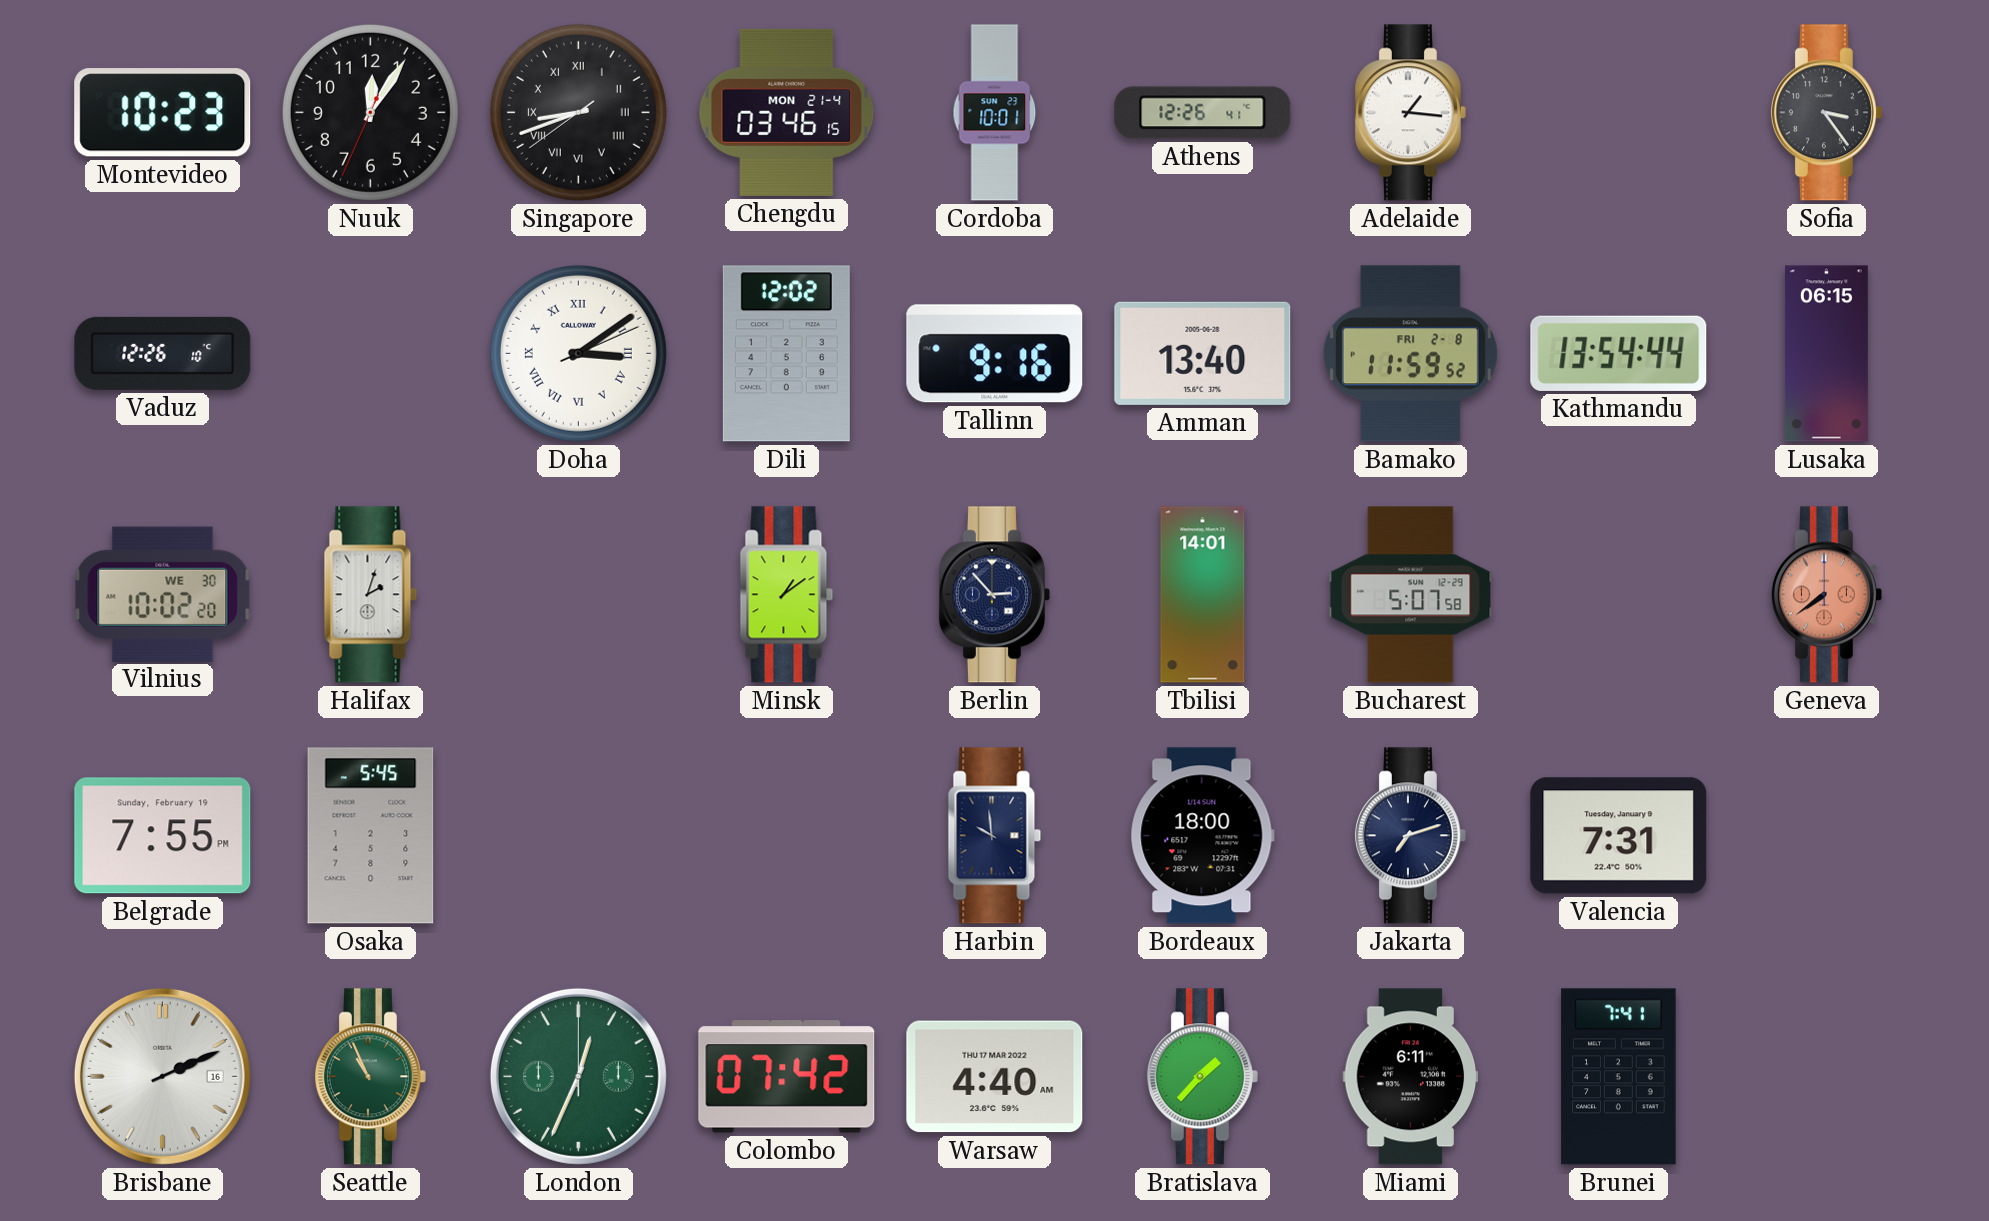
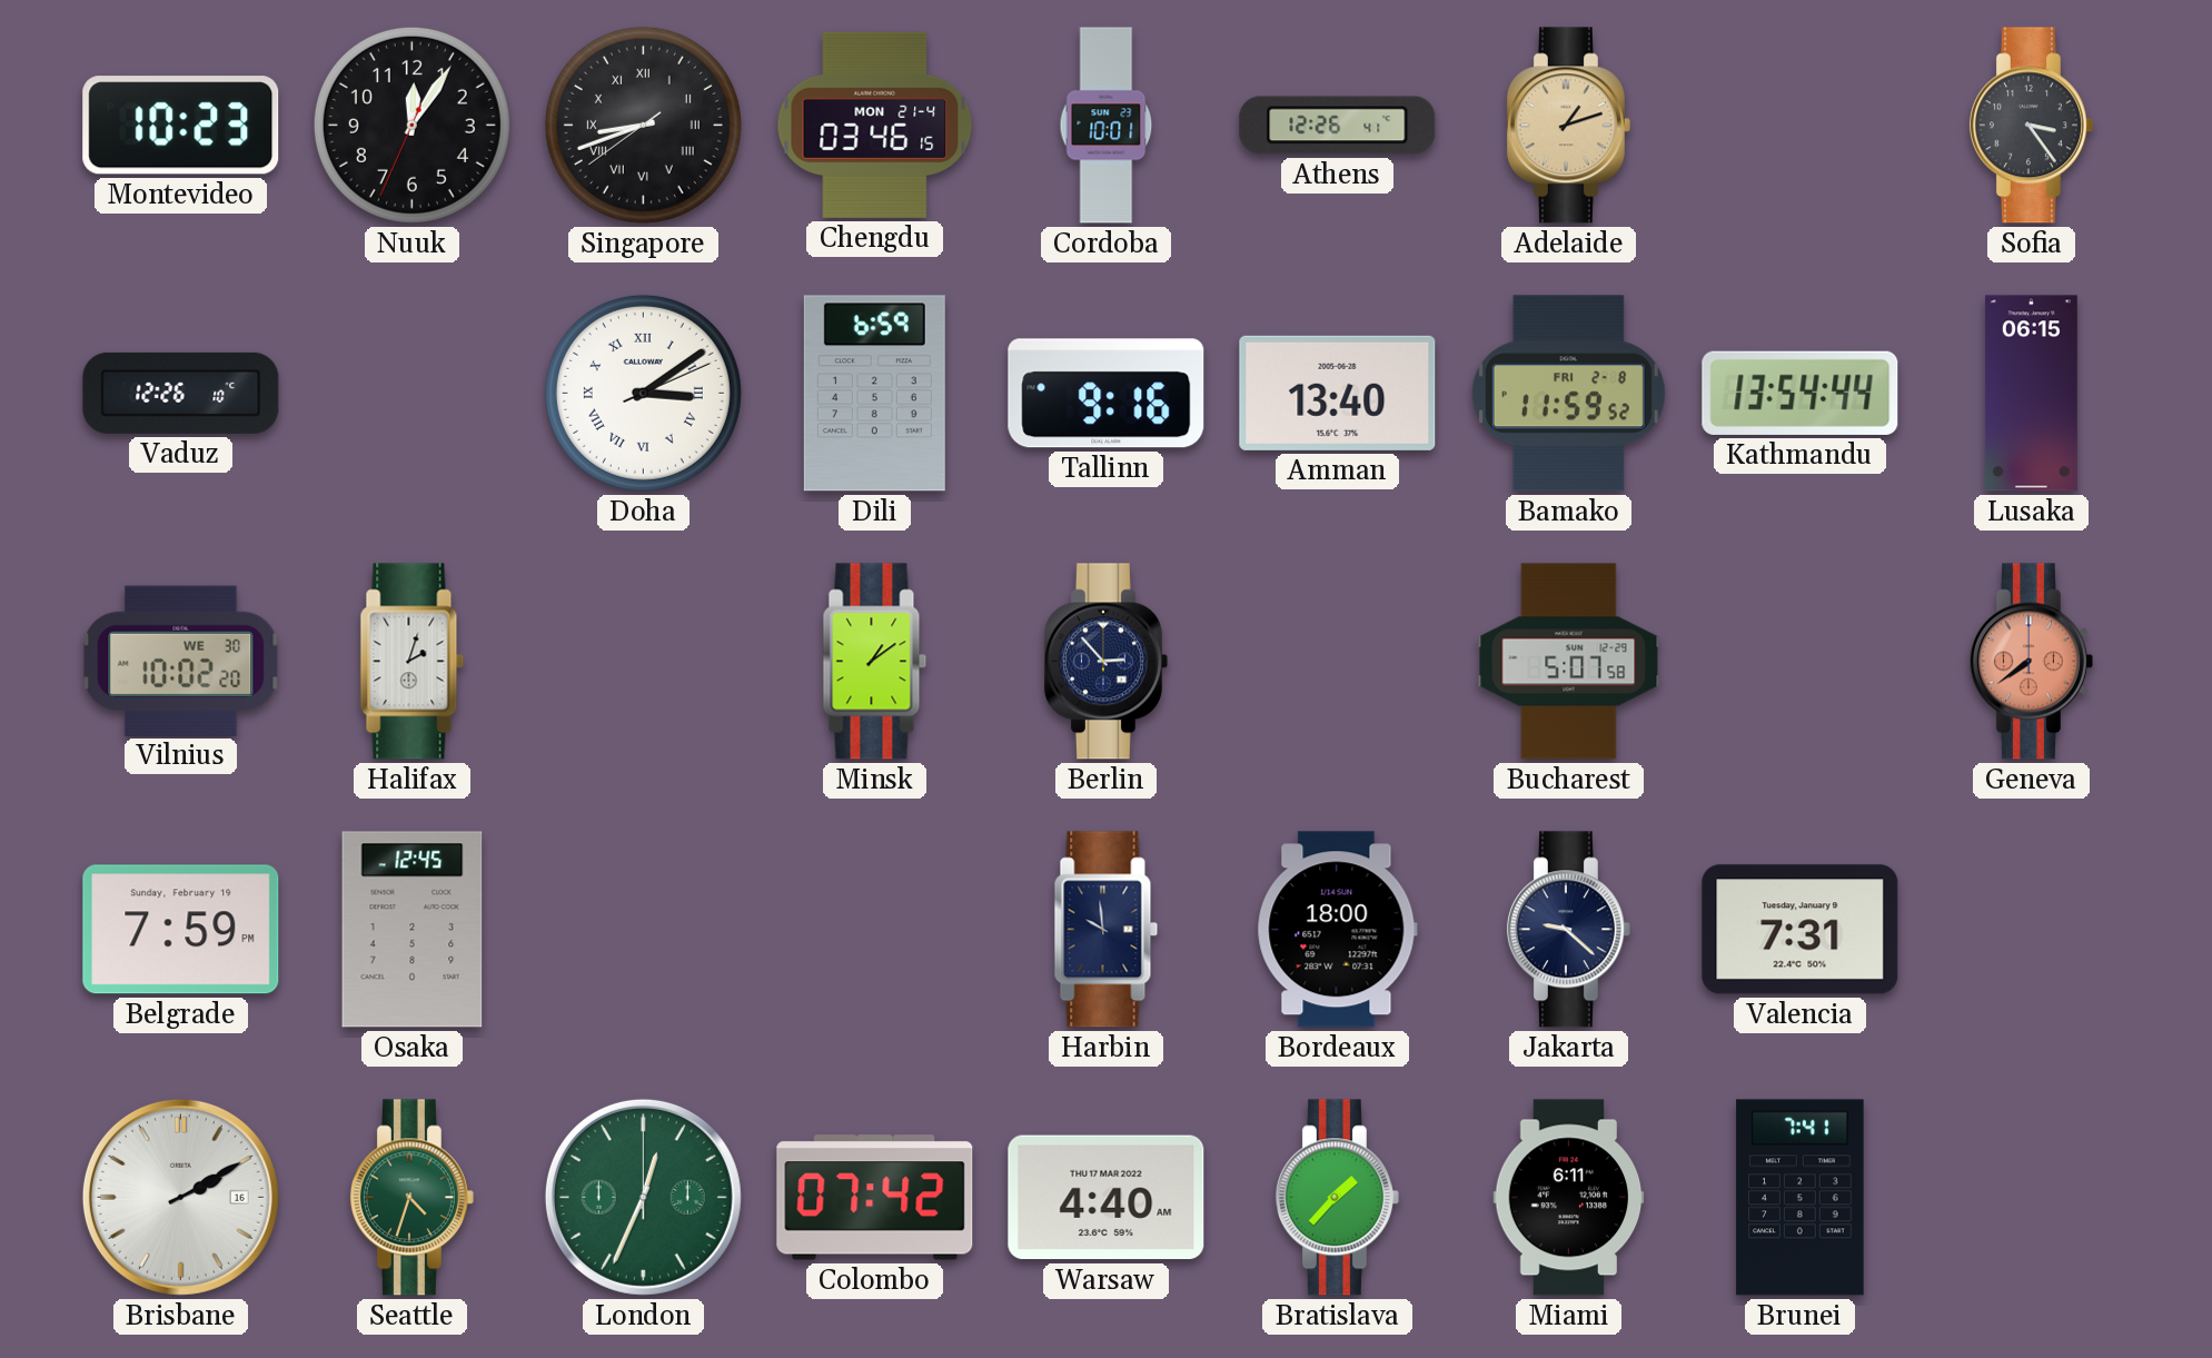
Adelaide: 1:16 -> 1:12 (1568, 126)
Adelaide dial: white -> champagne (1568, 126)
Dili: 12:02 -> 6:59 (874, 394)
Tbilisi: 14:01 -> none (1203, 595)
Belgrade: 7:55 -> 7:59 (181, 930)
Osaka: 5:45 -> 12:45 (413, 930)
Jakarta: 7:12 -> 9:22 (1568, 930)
Brisbane: 2:11 -> 2:10 (180, 1197)
Seattle: 10:56 -> 4:33 (411, 1198)
